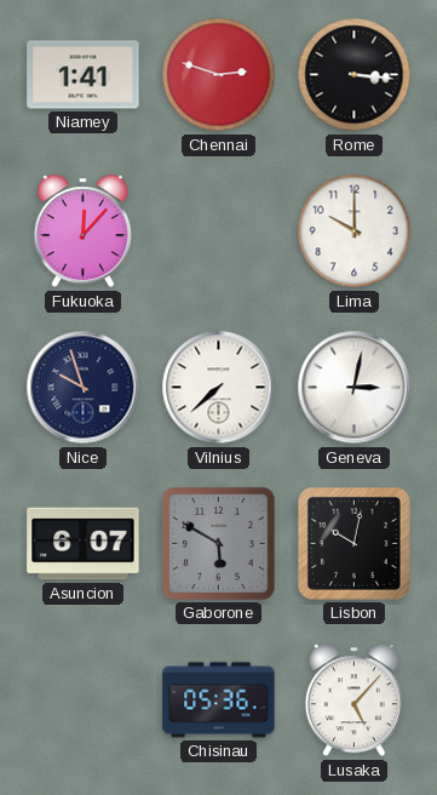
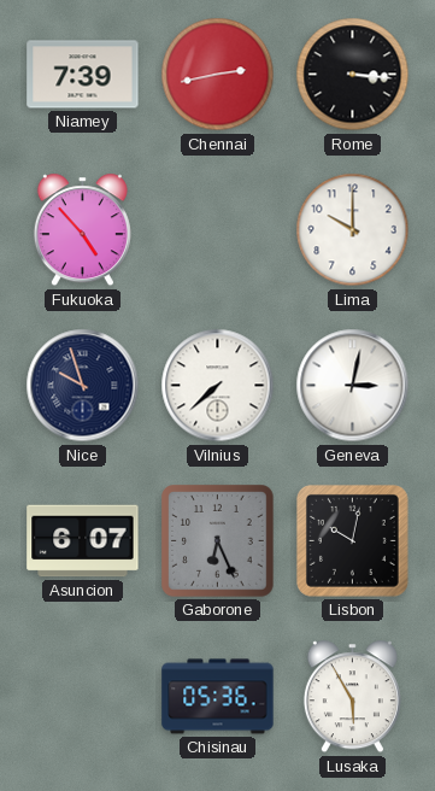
Niamey: 1:41 -> 7:39 (83, 75)
Chennai: 2:48 -> 2:43 (218, 75)
Fukuoka: 12:07 -> 4:53 (82, 230)
Gaborone: 5:50 -> 6:26 (218, 541)
Lusaka: 5:07 -> 5:55 (352, 697)
